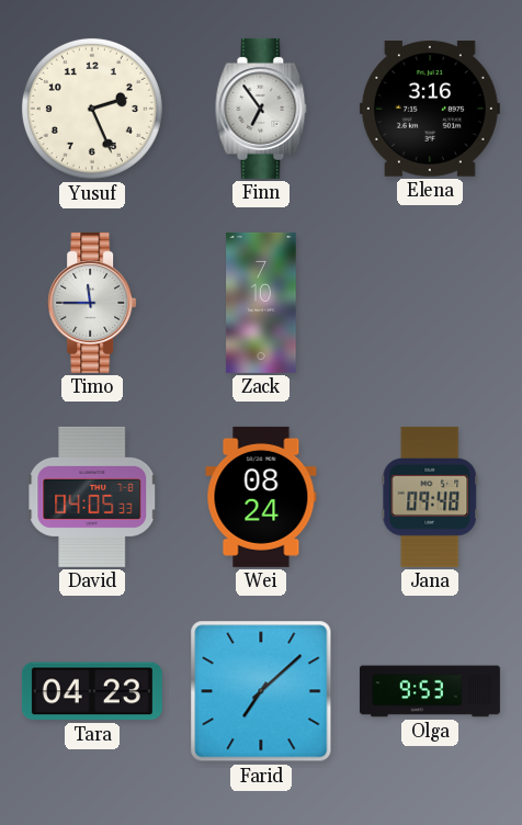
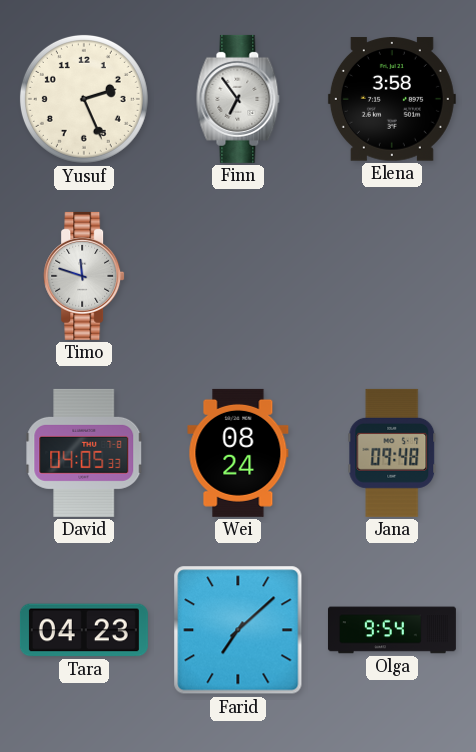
Elena: 3:16 -> 3:58 (392, 99)
Timo: 11:45 -> 11:48 (84, 276)
Zack: 7:10 -> none (261, 303)
Olga: 9:53 -> 9:54 (392, 630)
